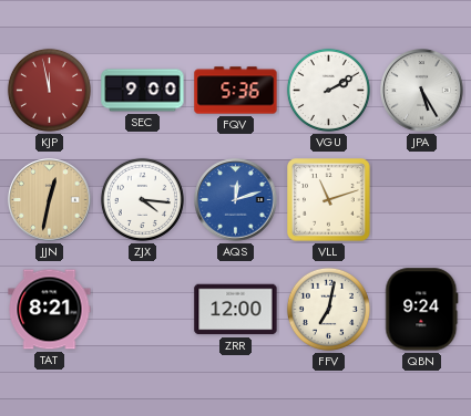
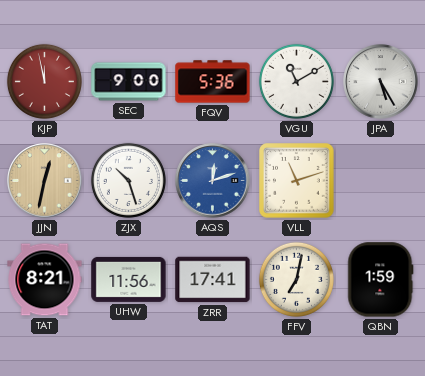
VGU: 2:10 -> 11:10 (296, 81)
ZJX: 4:16 -> 10:27 (128, 180)
UHW: none -> 11:56 (129, 279)
ZRR: 12:00 -> 17:41 (213, 280)
QBN: 9:24 -> 1:59 (381, 280)
